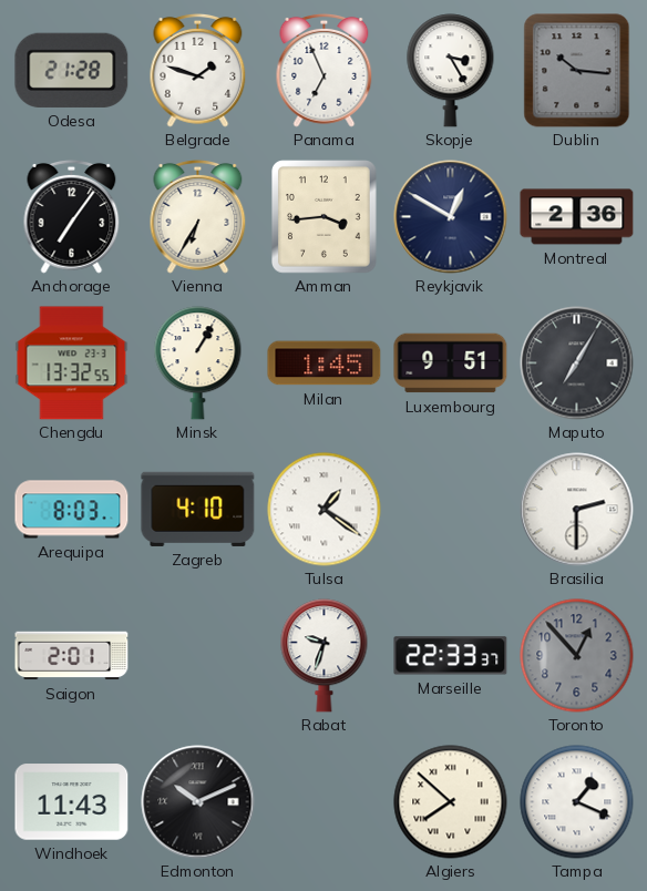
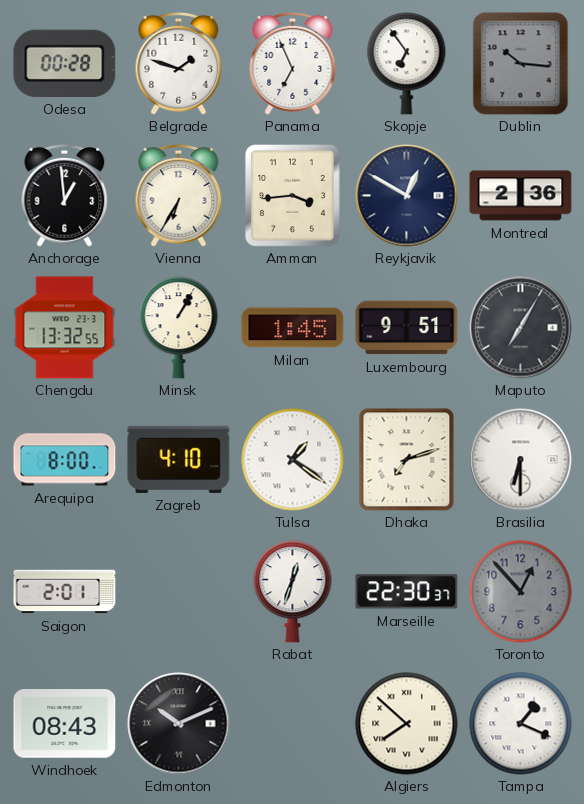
Odesa: 21:28 -> 00:28 (65, 63)
Skopje: 3:25 -> 6:54 (407, 64)
Anchorage: 7:06 -> 12:59 (65, 195)
Arequipa: 8:03 -> 8:00 (65, 460)
Dhaka: none -> 7:12 (407, 460)
Brasilia: 2:30 -> 6:30 (521, 460)
Rabat: 9:33 -> 12:33 (293, 592)
Marseille: 22:33 -> 22:30 (407, 592)
Windhoek: 11:43 -> 08:43 (65, 724)
